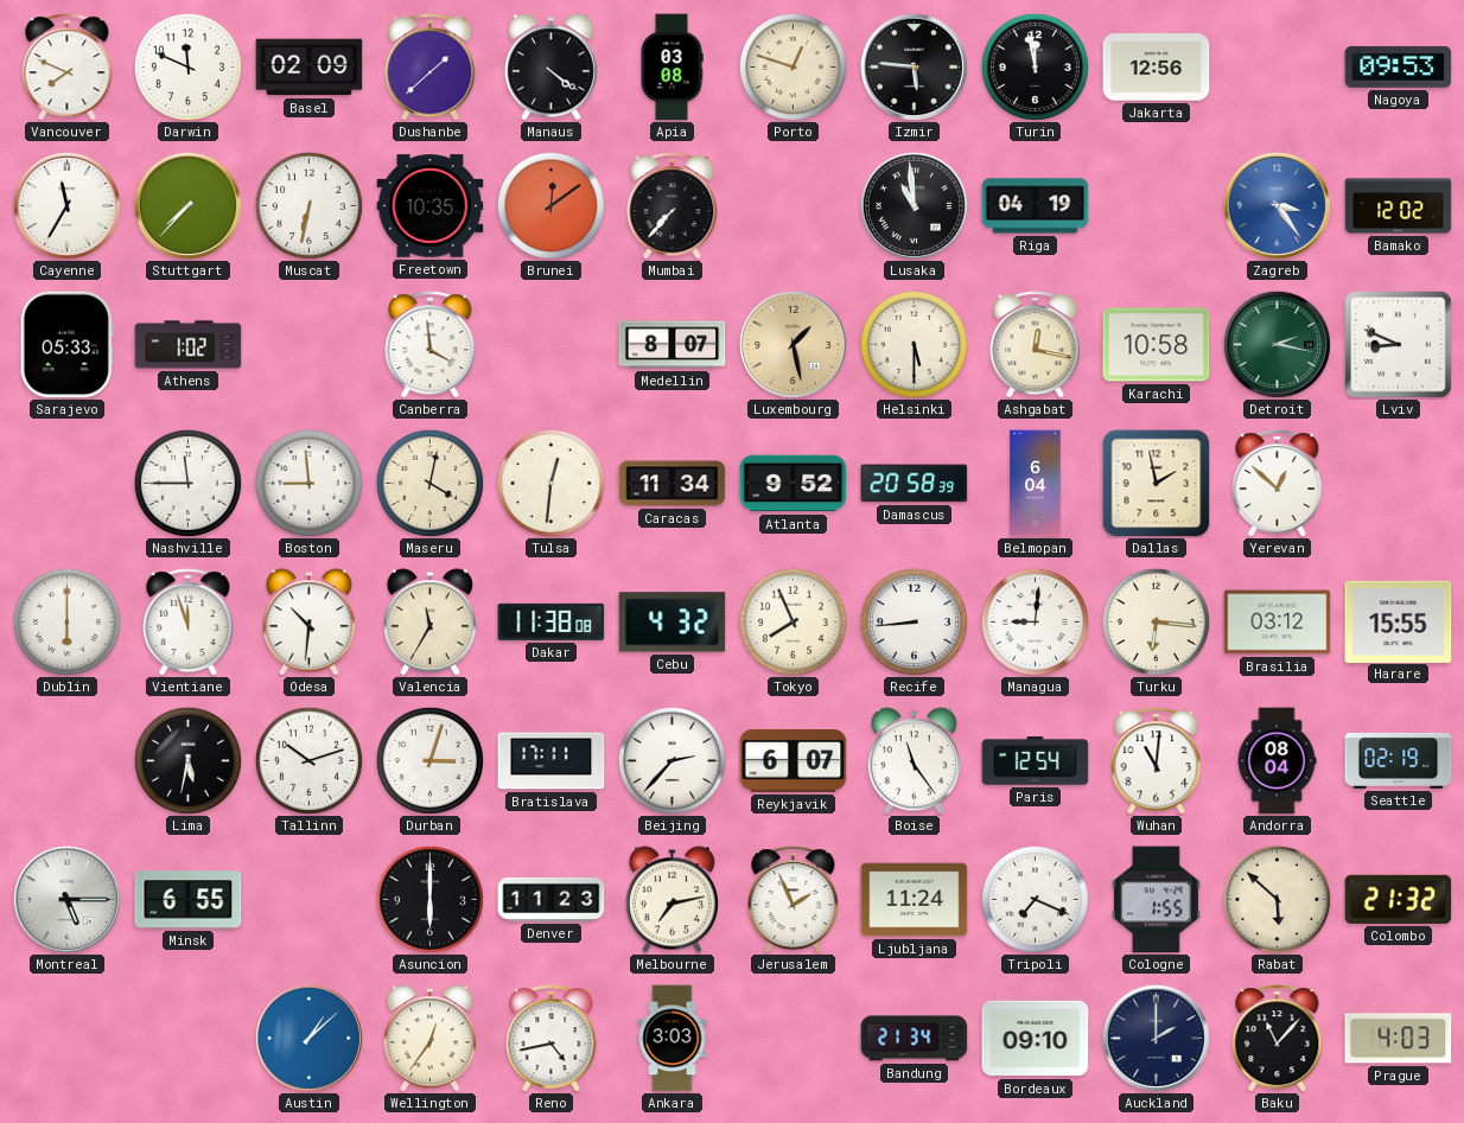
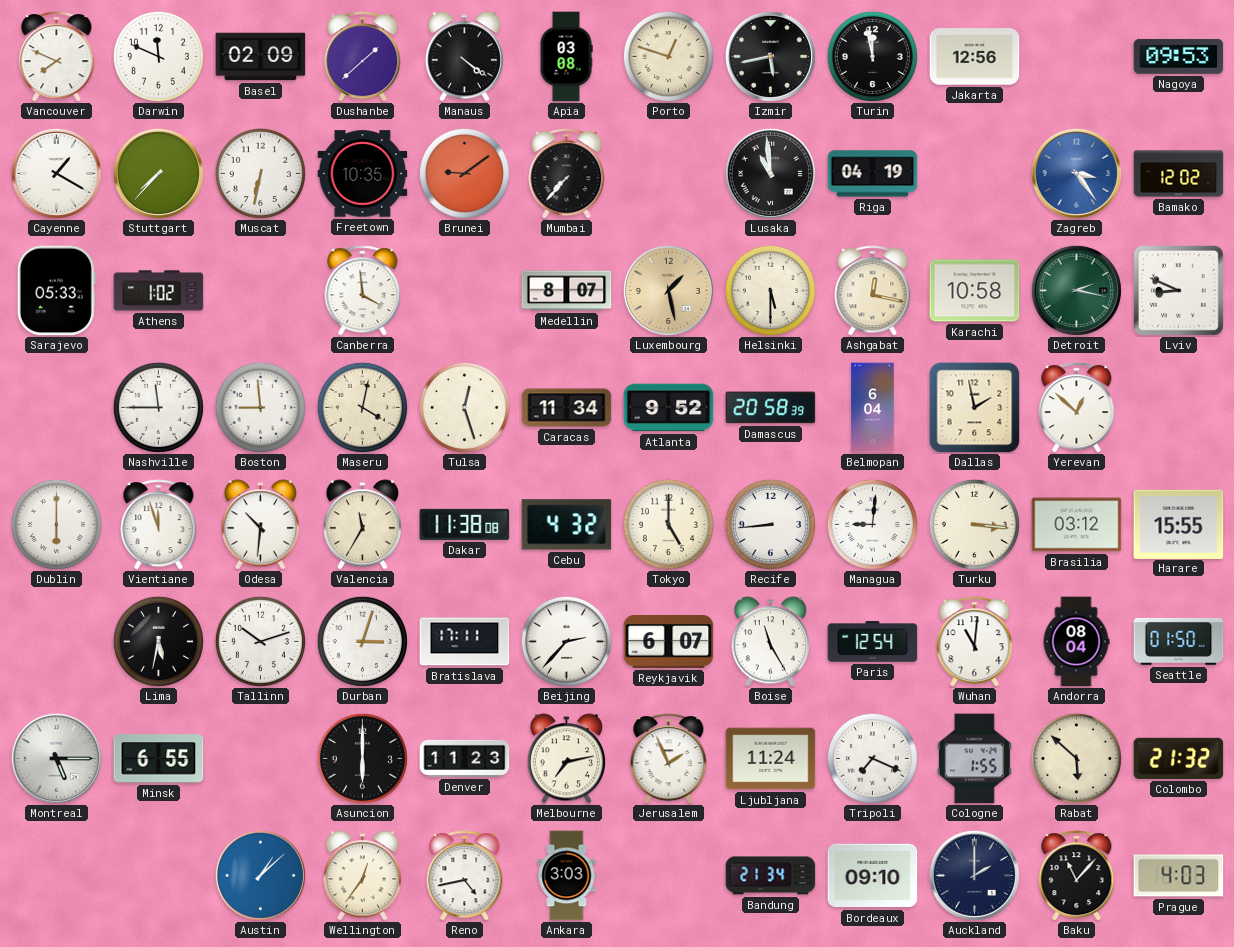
Izmir: 5:46 -> 5:43 (770, 56)
Cayenne: 11:35 -> 1:20 (56, 173)
Brunei: 12:09 -> 9:09 (464, 173)
Tulsa: 12:31 -> 12:27 (464, 407)
Tokyo: 7:56 -> 5:00 (668, 524)
Turku: 6:16 -> 3:16 (974, 524)
Boise: 11:24 -> 11:25 (770, 642)
Seattle: 02:19 -> 01:50 (1179, 641)
